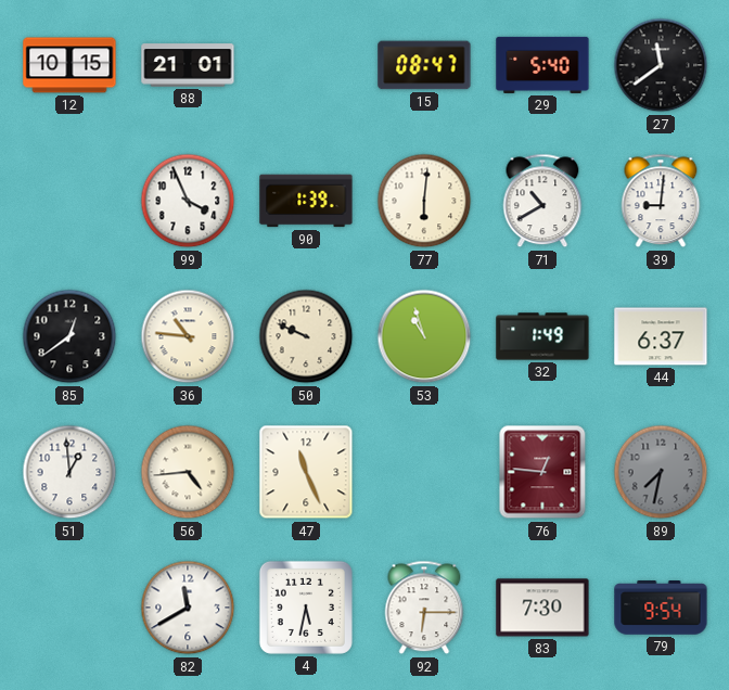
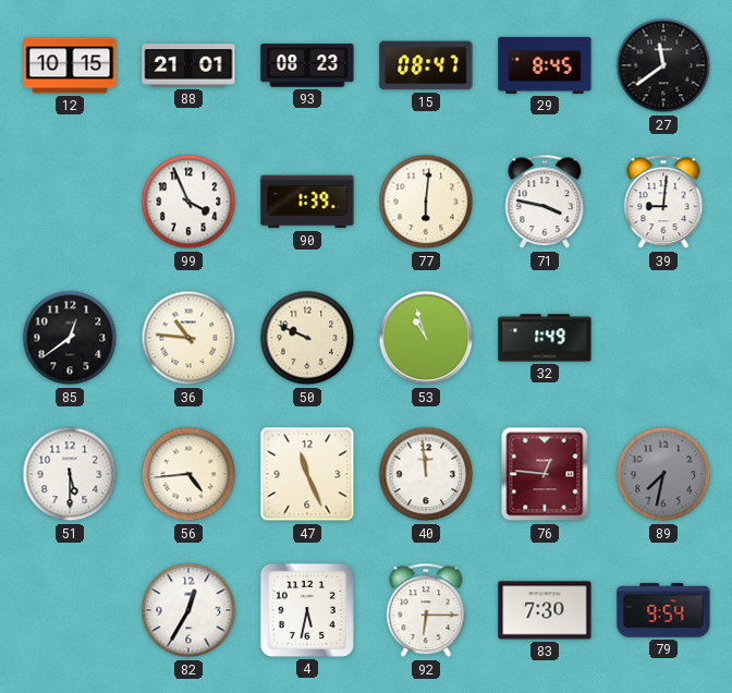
93: none -> 08:23 (307, 65)
29: 5:40 -> 8:45 (545, 65)
71: 10:40 -> 3:47 (545, 202)
44: 6:37 -> none (661, 336)
51: 12:59 -> 5:30 (70, 474)
40: none -> 11:59 (426, 474)
82: 11:40 -> 12:35 (188, 610)
